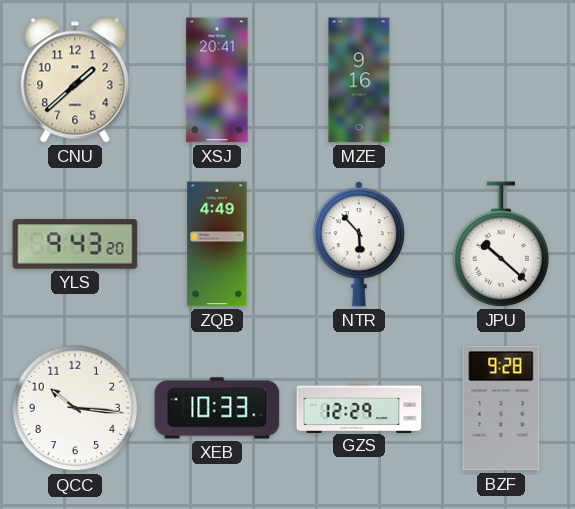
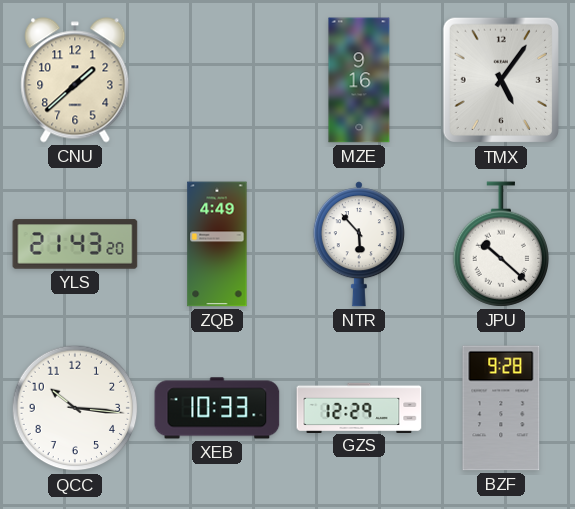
XSJ: 20:41 -> none (217, 80)
TMX: none -> 5:06 (500, 80)
YLS: 9:43 -> 21:43 (75, 244)
